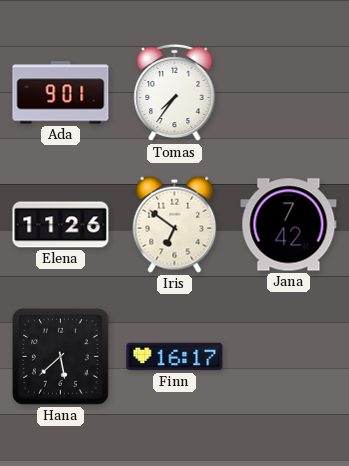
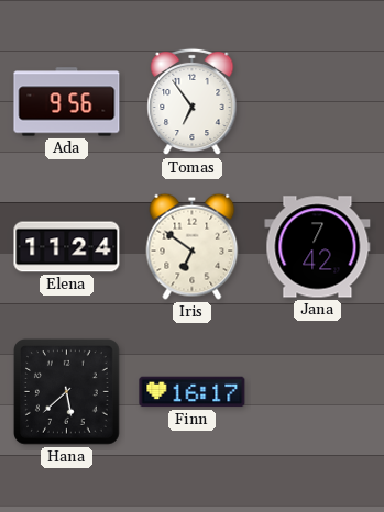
Ada: 9:01 -> 9:56 (67, 102)
Tomas: 7:36 -> 6:54 (193, 102)
Elena: 11:26 -> 11:24 (67, 247)
